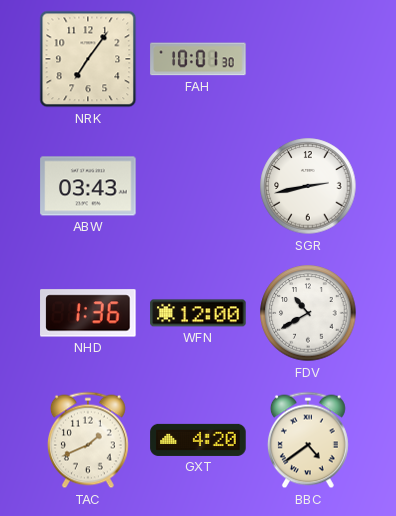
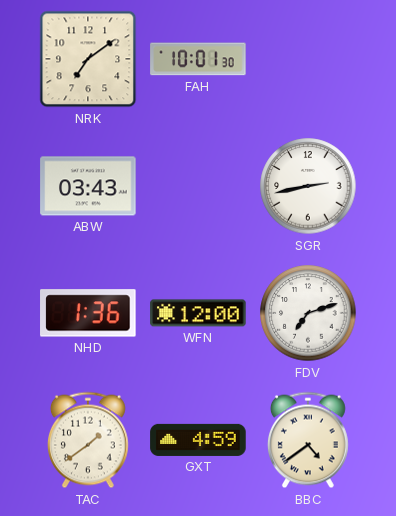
NRK: 7:06 -> 7:09 (88, 59)
FDV: 10:40 -> 7:12 (308, 313)
TAC: 1:41 -> 1:39 (88, 440)
GXT: 4:20 -> 4:59 (198, 440)
